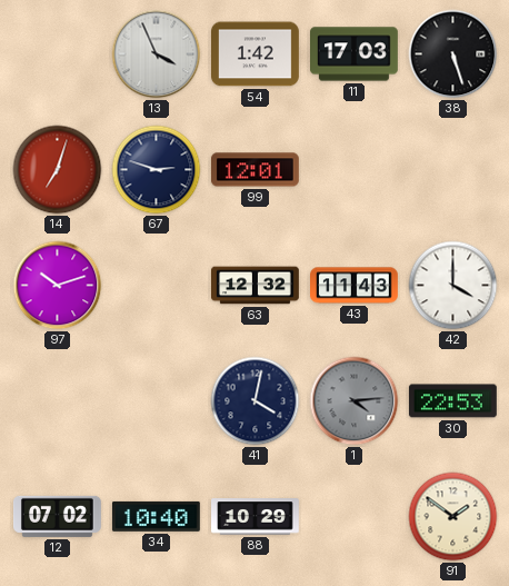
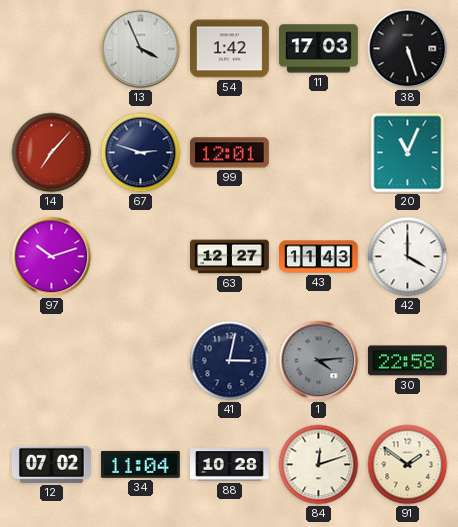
14: 7:03 -> 7:07 (52, 153)
20: none -> 11:04 (408, 153)
63: 12:32 -> 12:27 (230, 257)
41: 4:02 -> 3:02 (230, 361)
30: 22:53 -> 22:58 (407, 361)
34: 10:40 -> 11:04 (140, 464)
88: 10:29 -> 10:28 (230, 465)
84: none -> 12:12 (319, 465)
